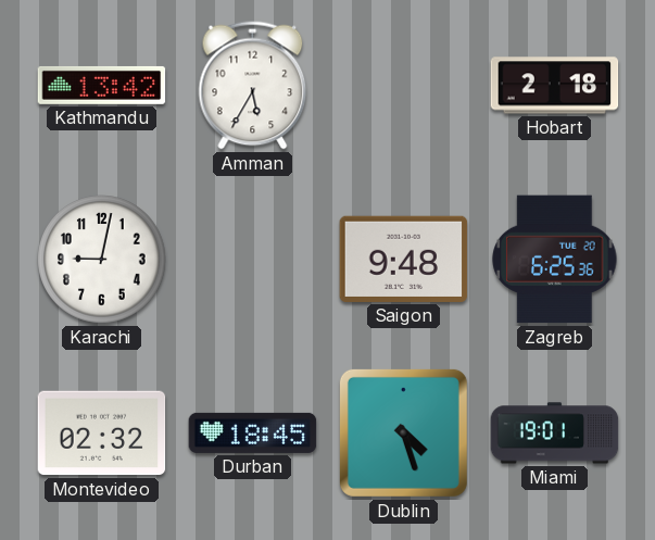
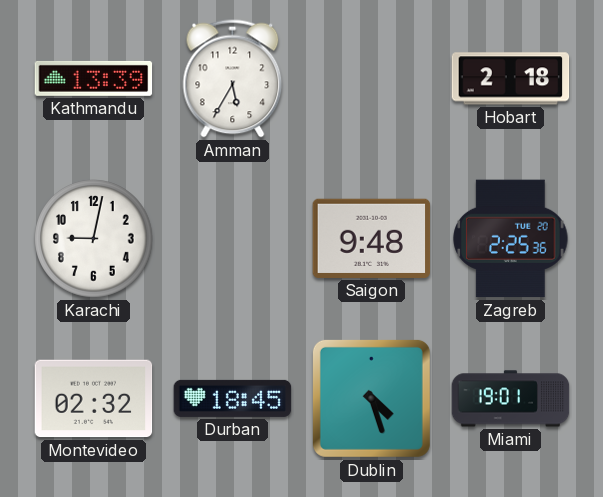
Kathmandu: 13:42 -> 13:39 (94, 78)
Zagreb: 6:25 -> 2:25 (511, 239)
